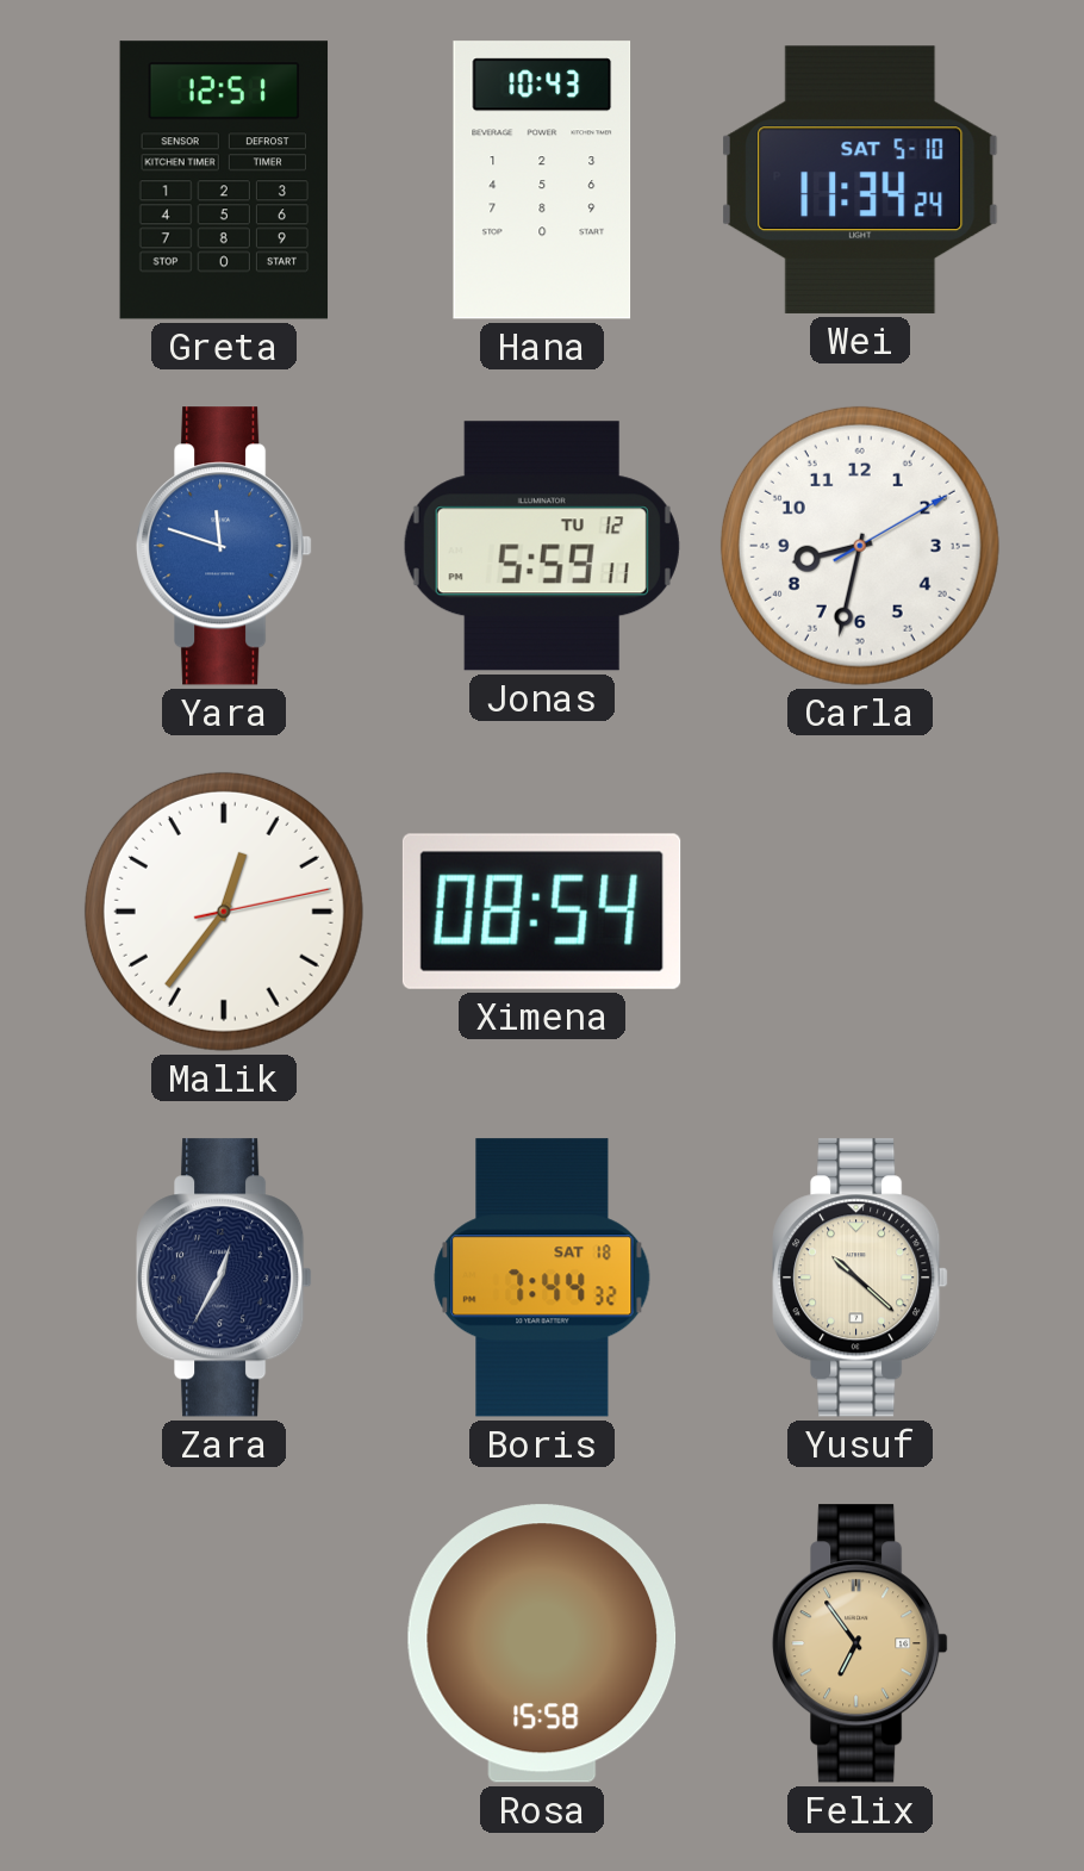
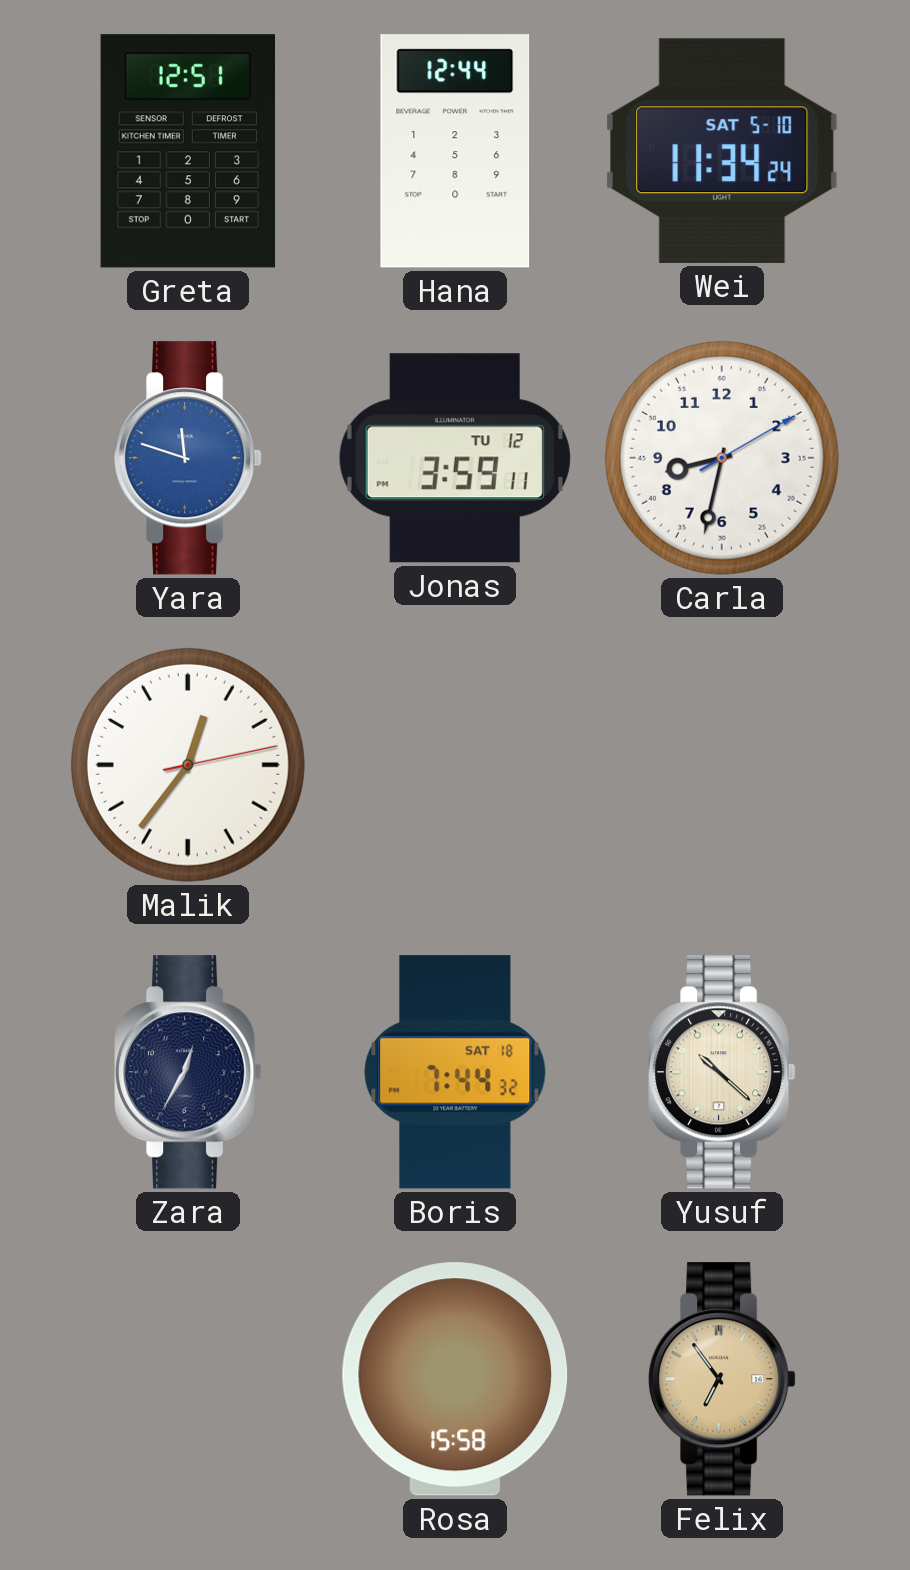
Hana: 10:43 -> 12:44 (455, 151)
Jonas: 5:59 -> 3:59 (455, 458)
Ximena: 08:54 -> none (542, 912)
